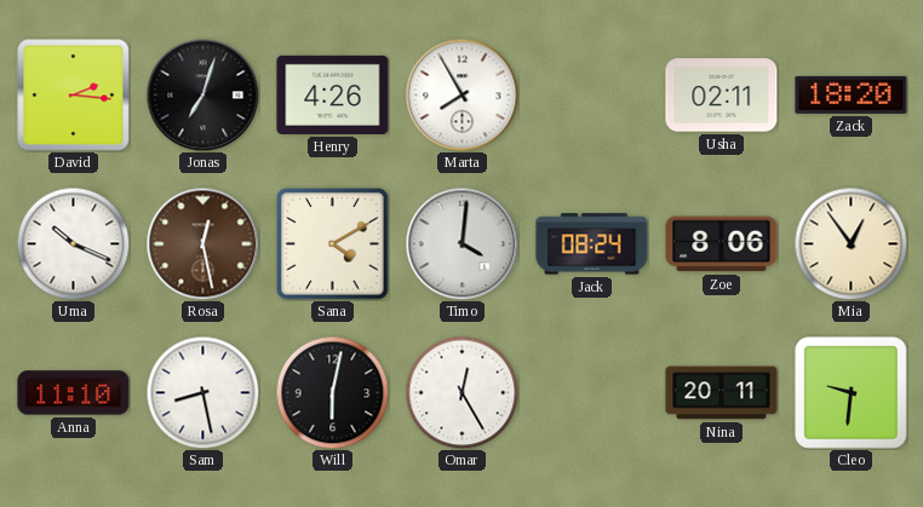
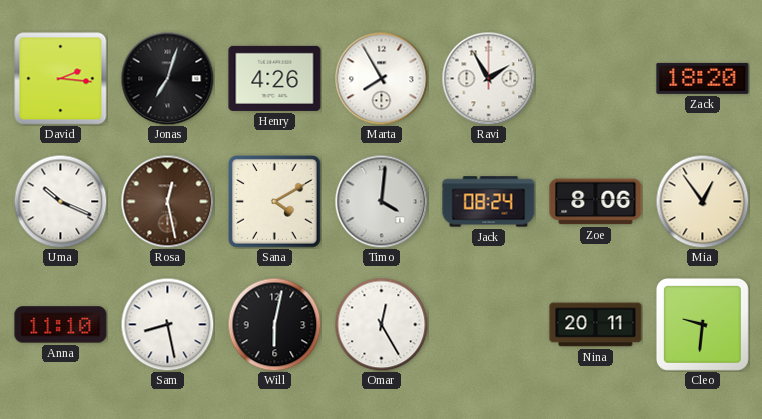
Ravi: none -> 1:55 (488, 78)
Usha: 02:11 -> none (722, 96)
